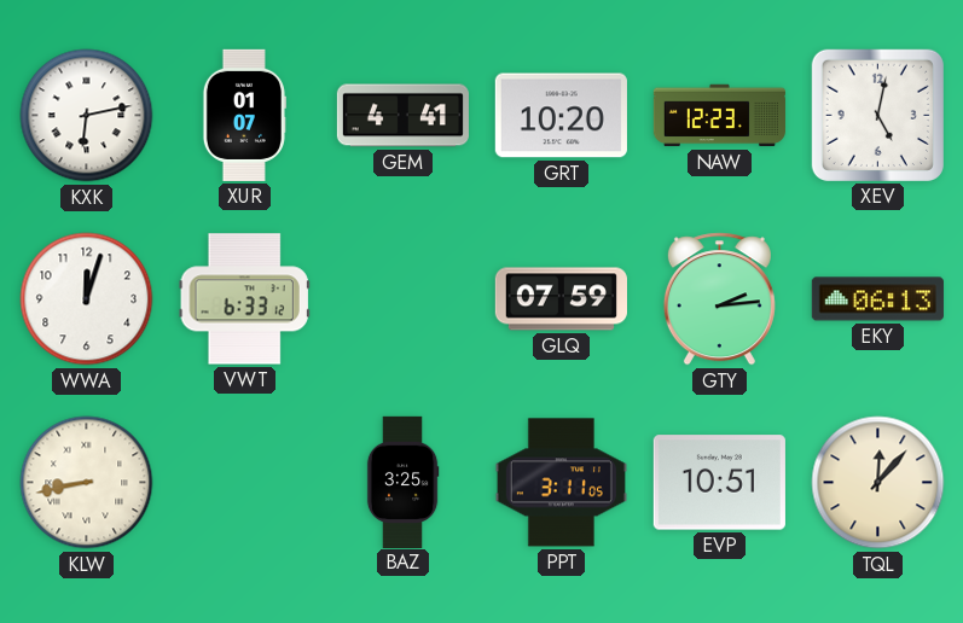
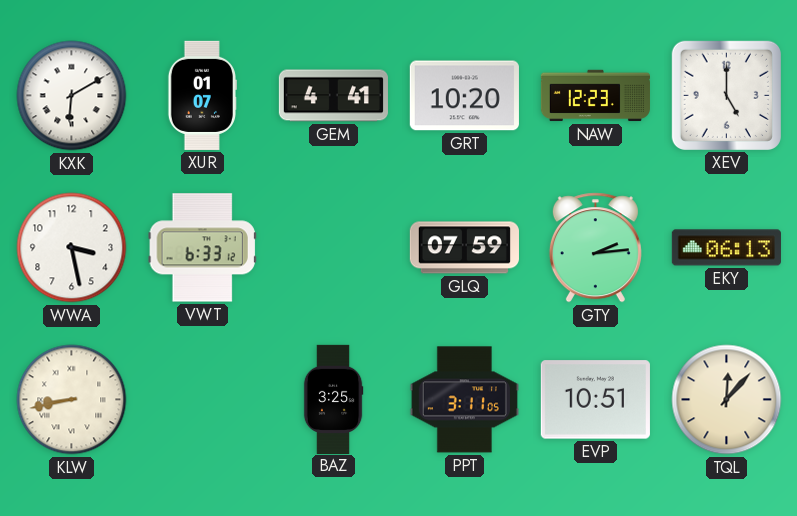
KXK: 6:13 -> 6:10 (72, 96)
XEV: 5:02 -> 5:00 (726, 95)
WWA: 12:03 -> 3:28 (72, 248)
